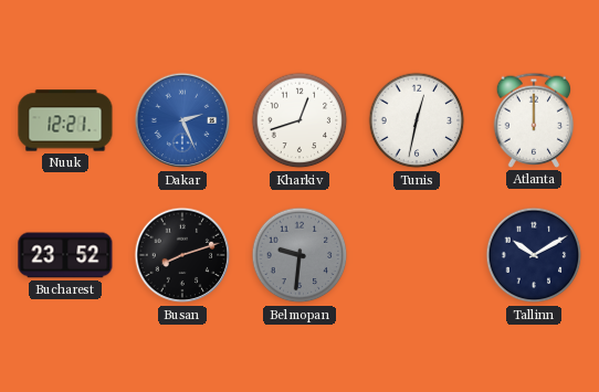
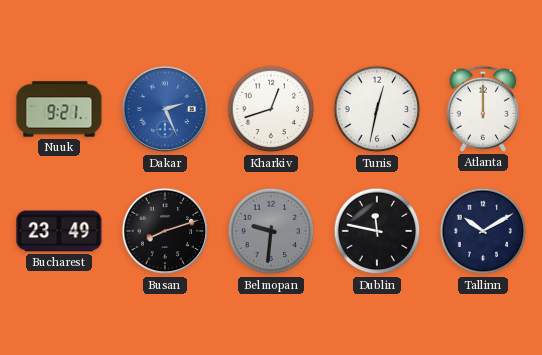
Nuuk: 12:21 -> 9:21 (59, 109)
Bucharest: 23:52 -> 23:49 (59, 231)
Dublin: none -> 11:47 (377, 231)
